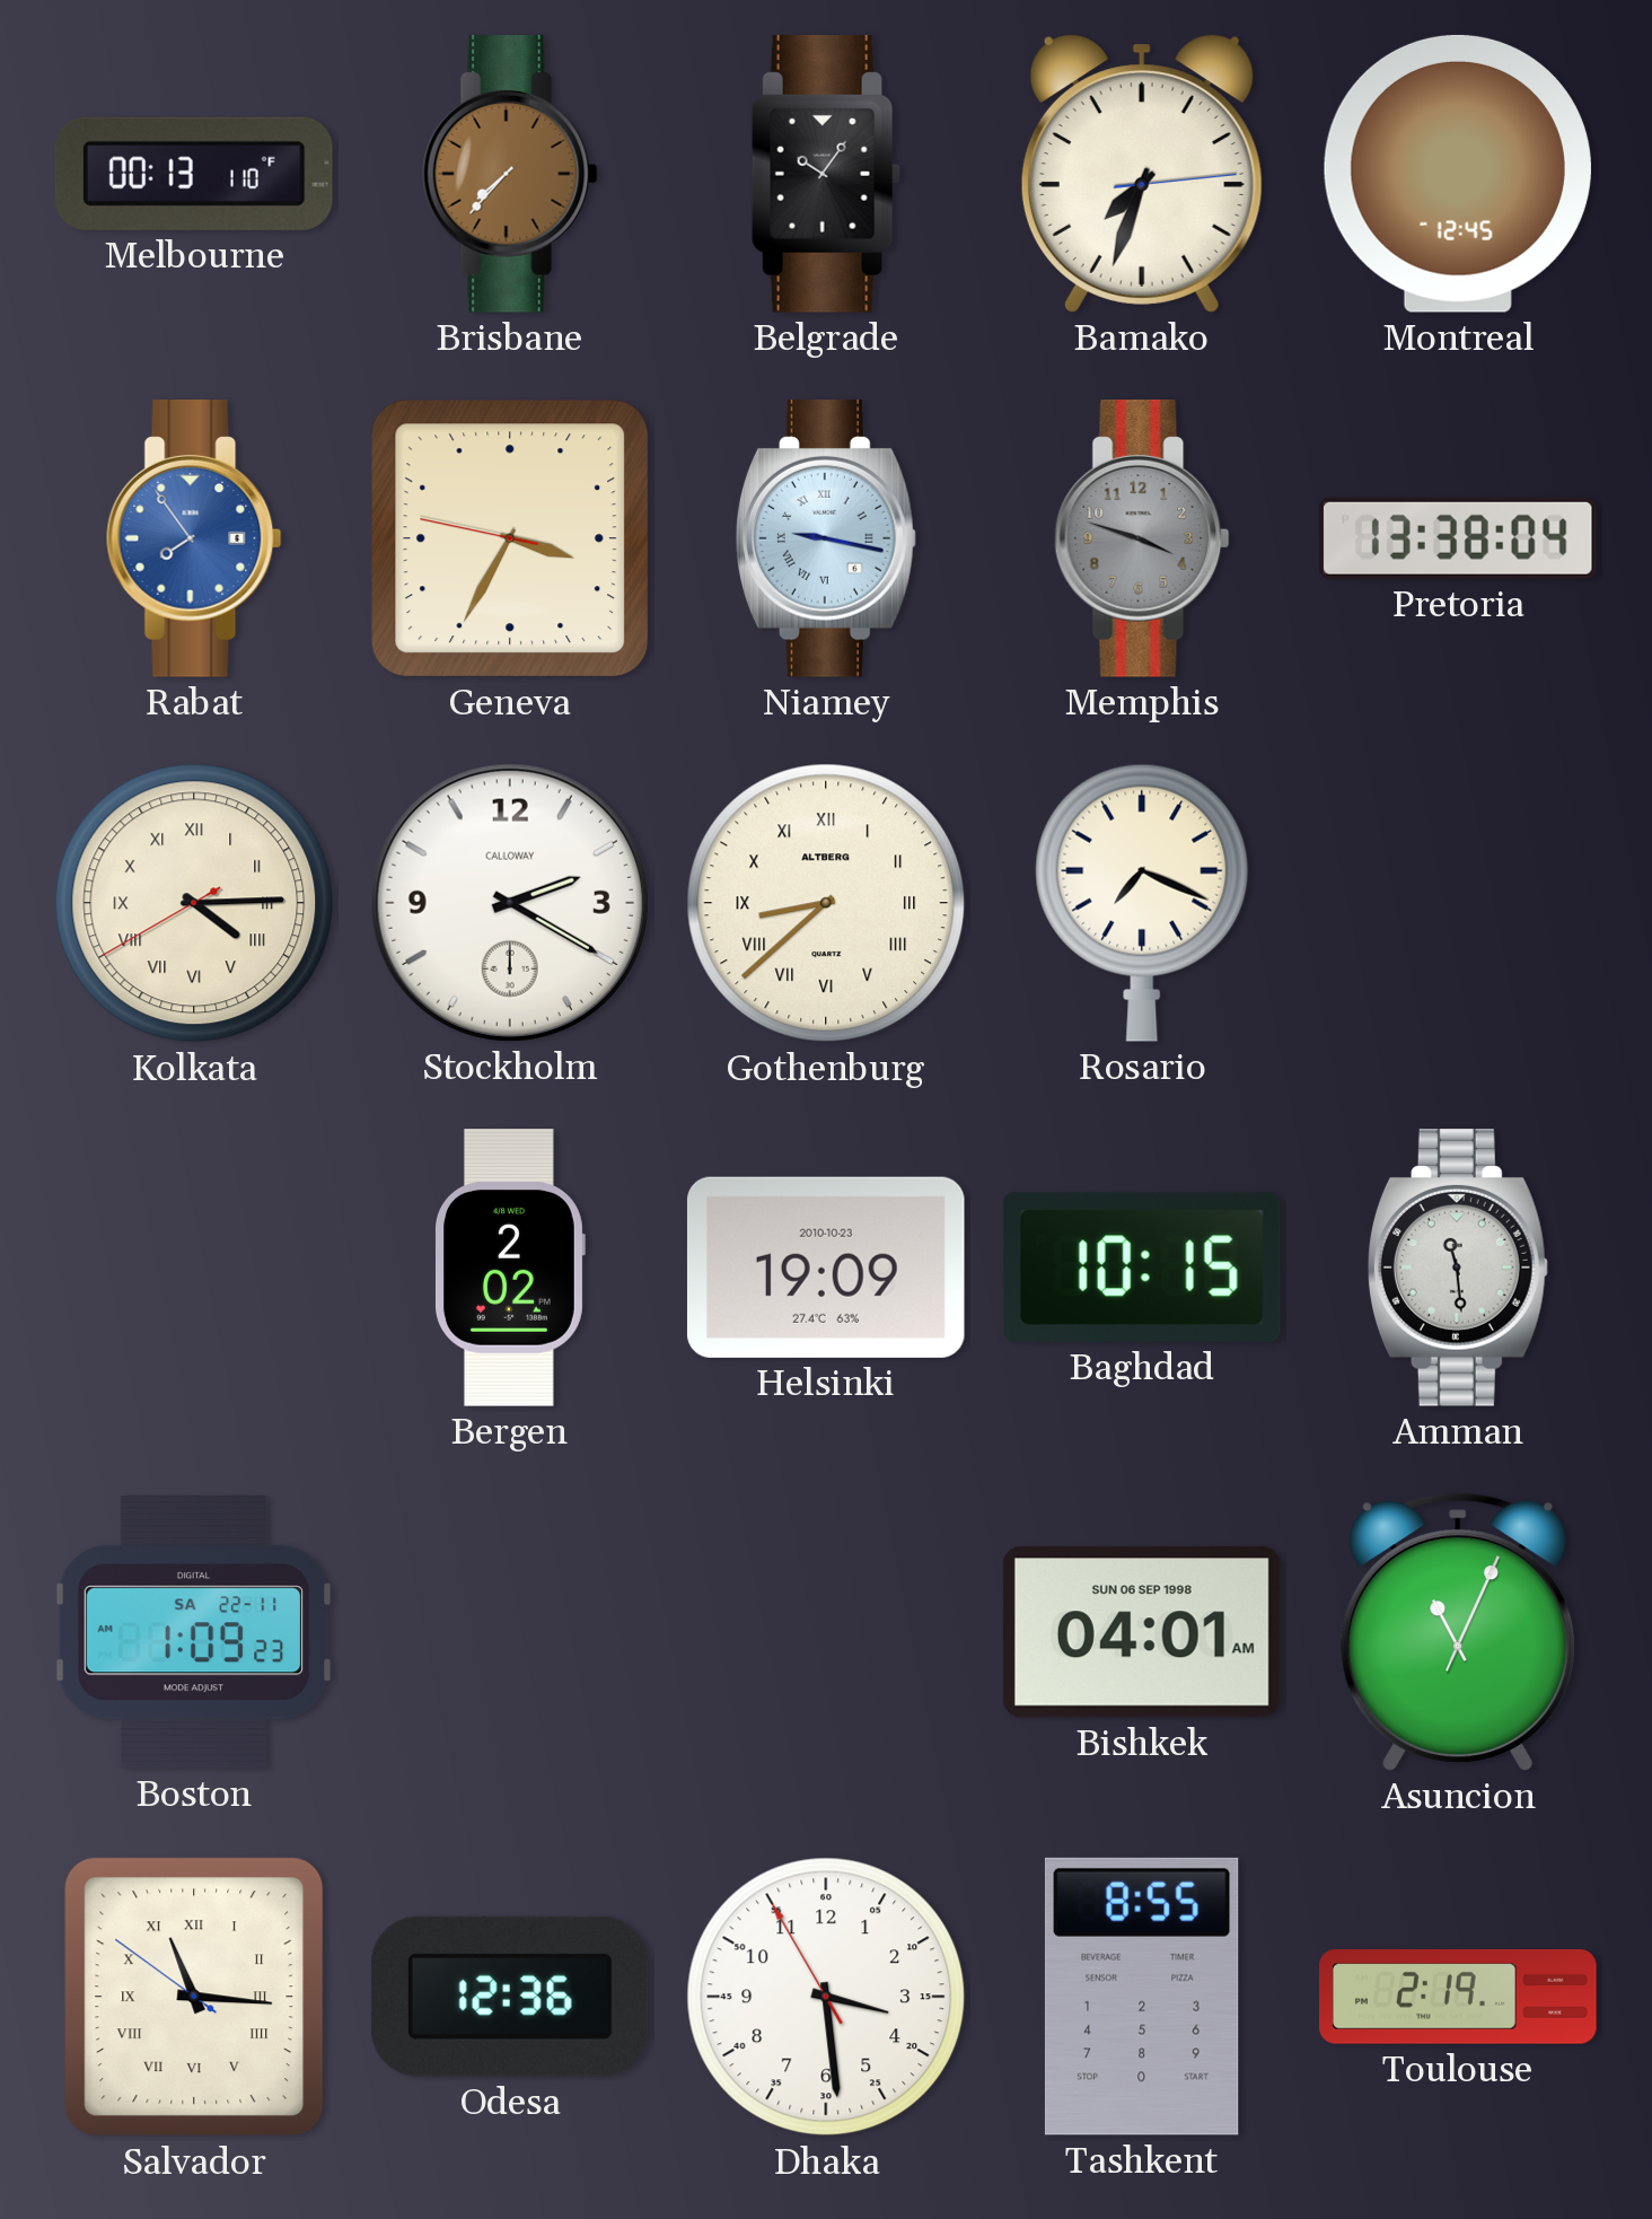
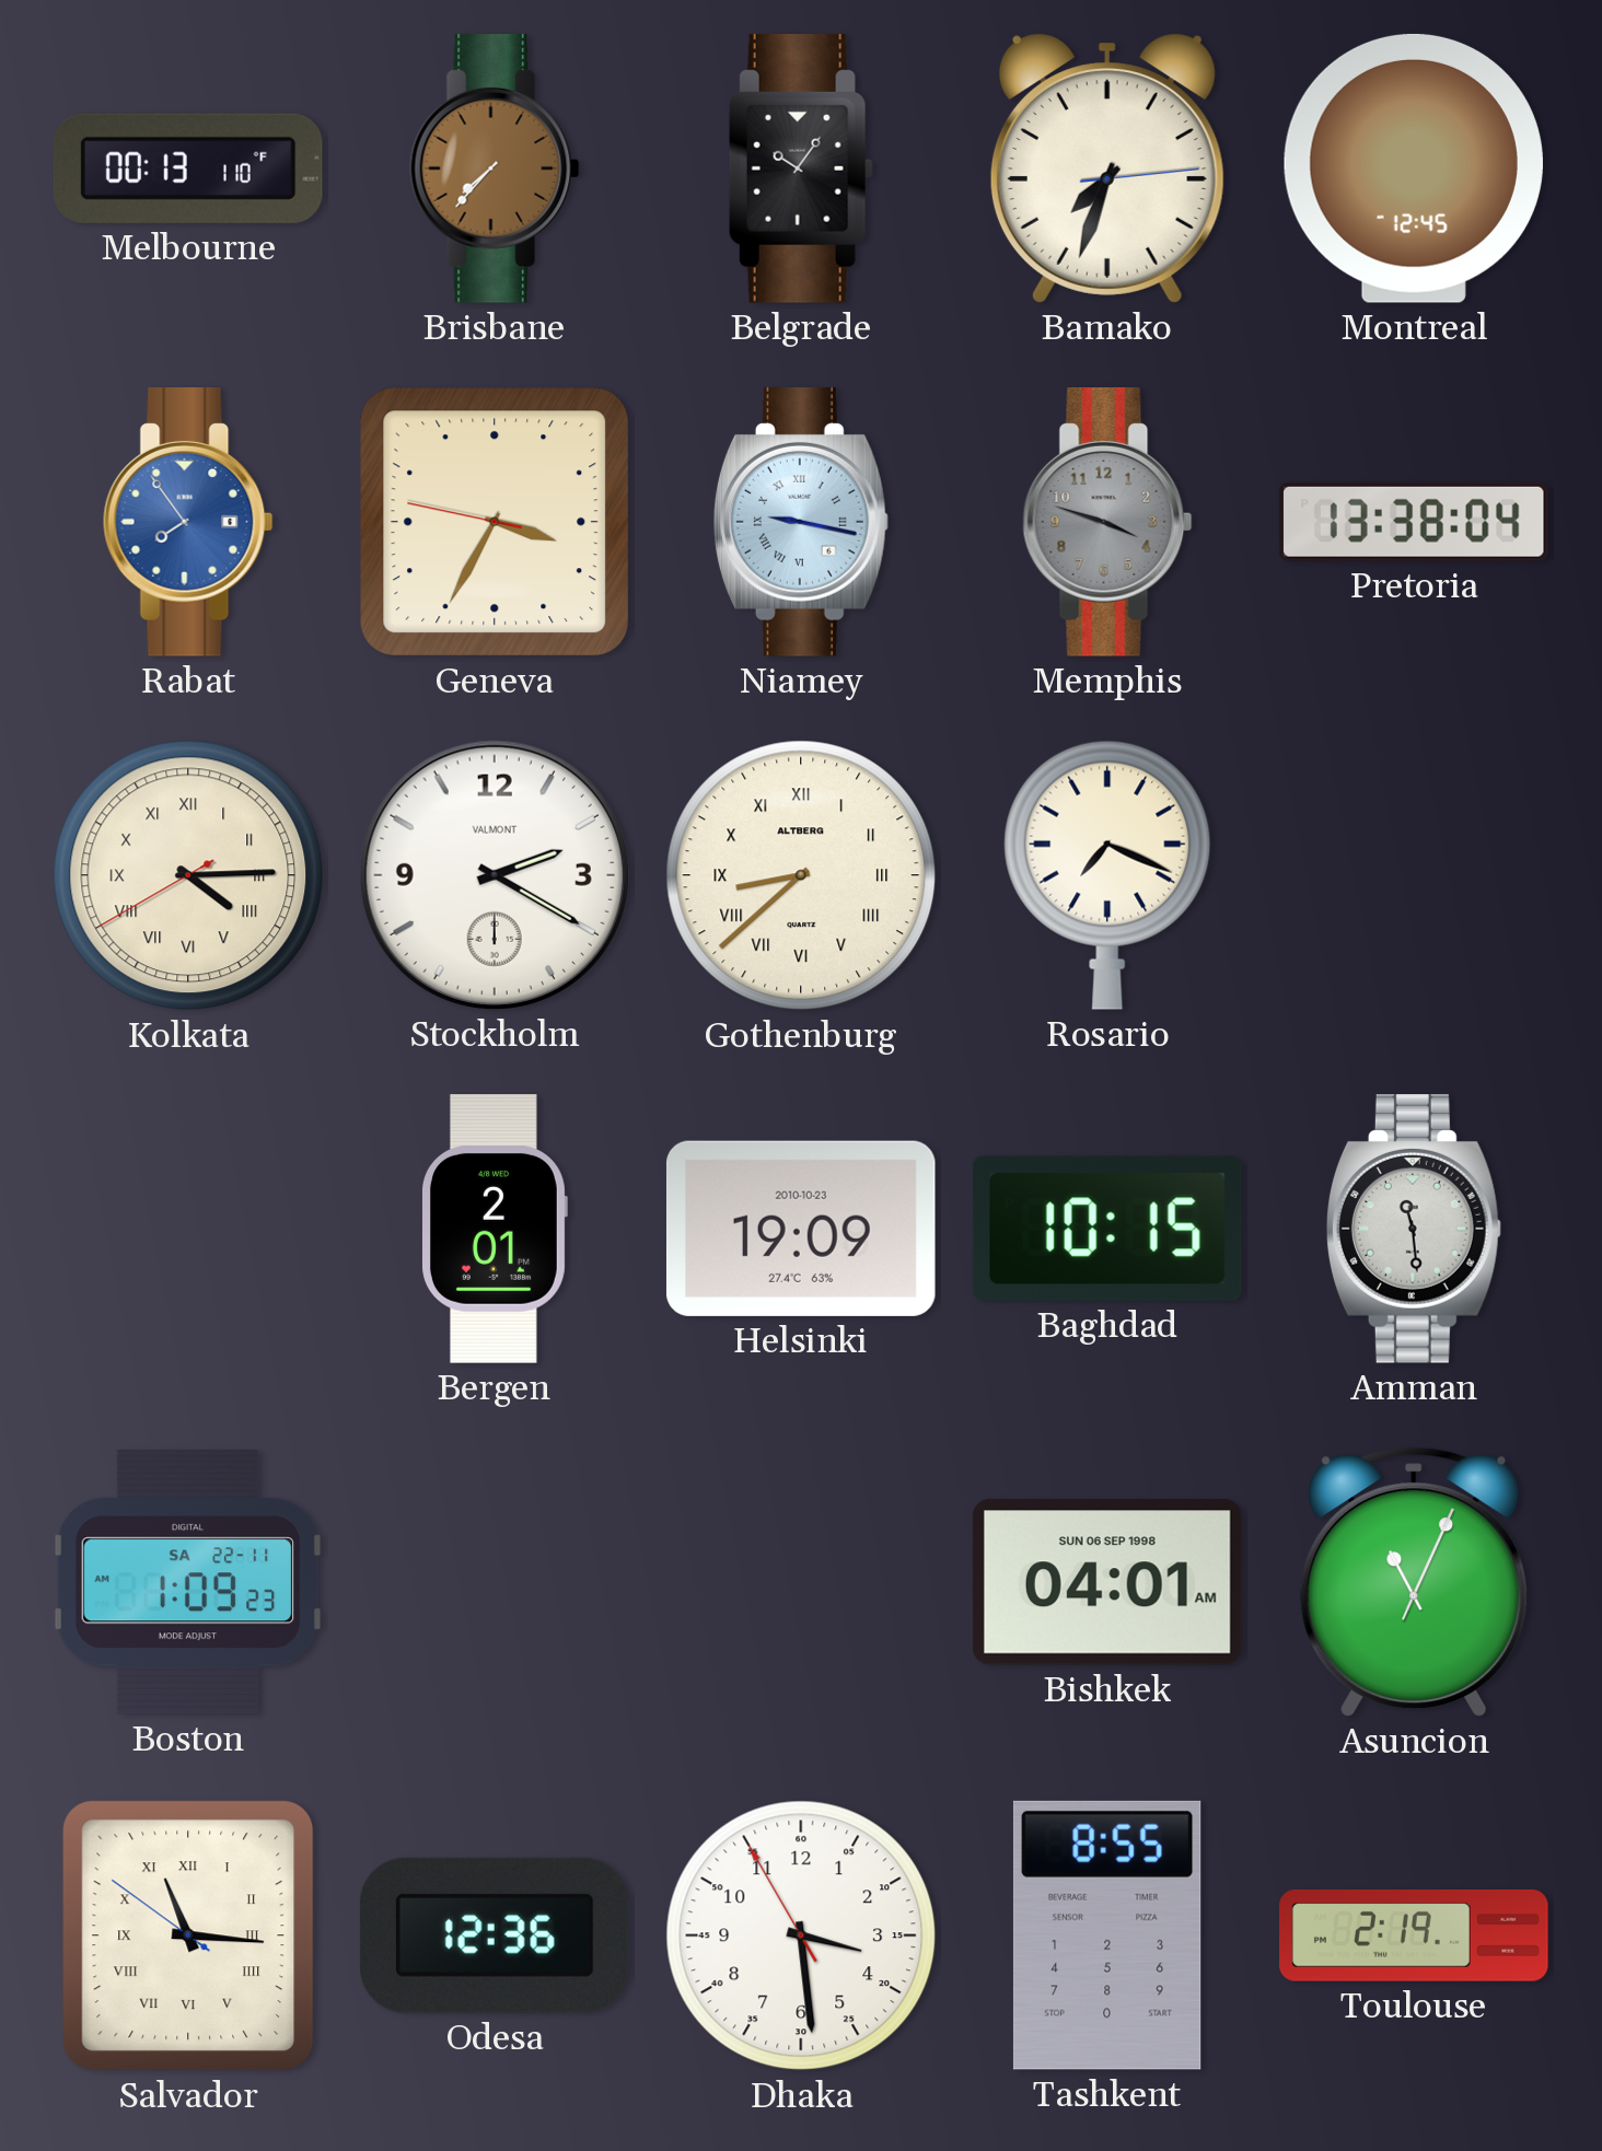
Stockholm brand: CALLOWAY -> VALMONT (495, 875)
Bergen: 2:02 -> 2:01 (495, 1229)
